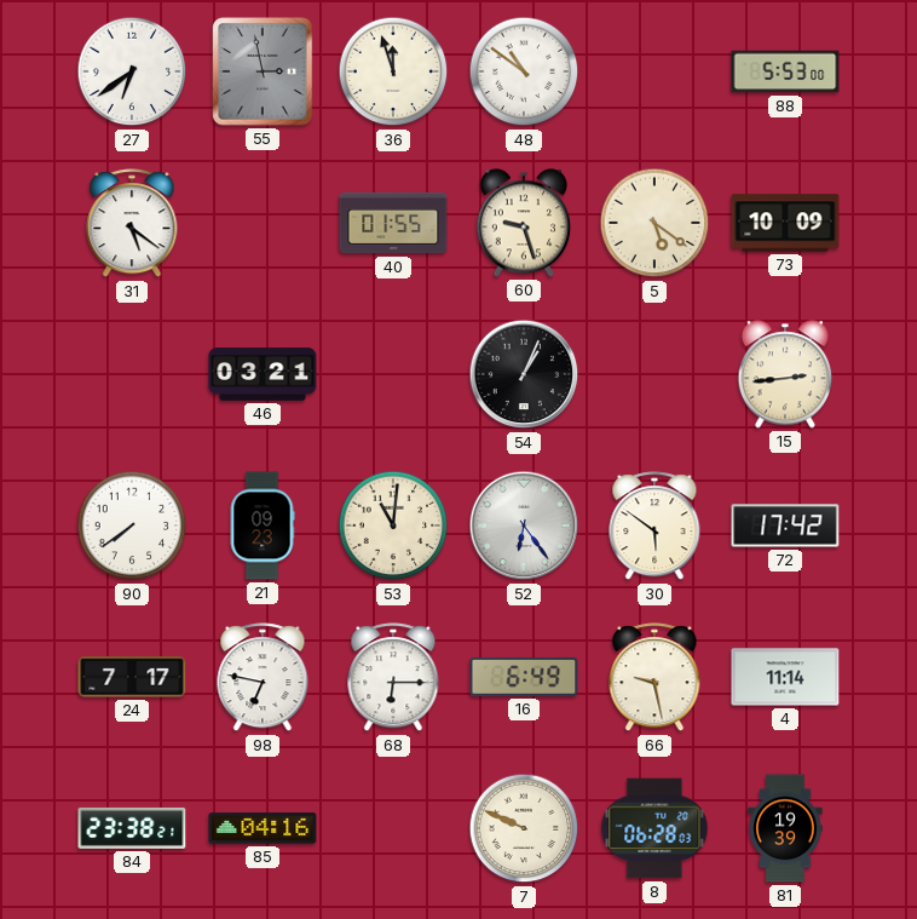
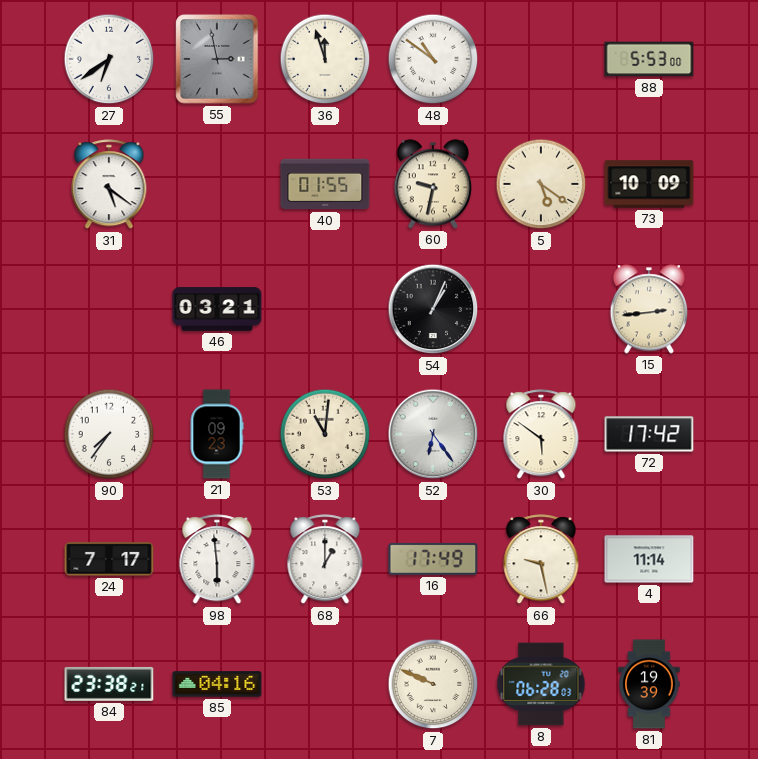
60: 9:27 -> 9:32 (433, 184)
90: 7:39 -> 7:36 (109, 434)
98: 6:47 -> 5:59 (217, 560)
68: 6:15 -> 1:00 (325, 560)
16: 6:49 -> 17:49 (433, 559)
